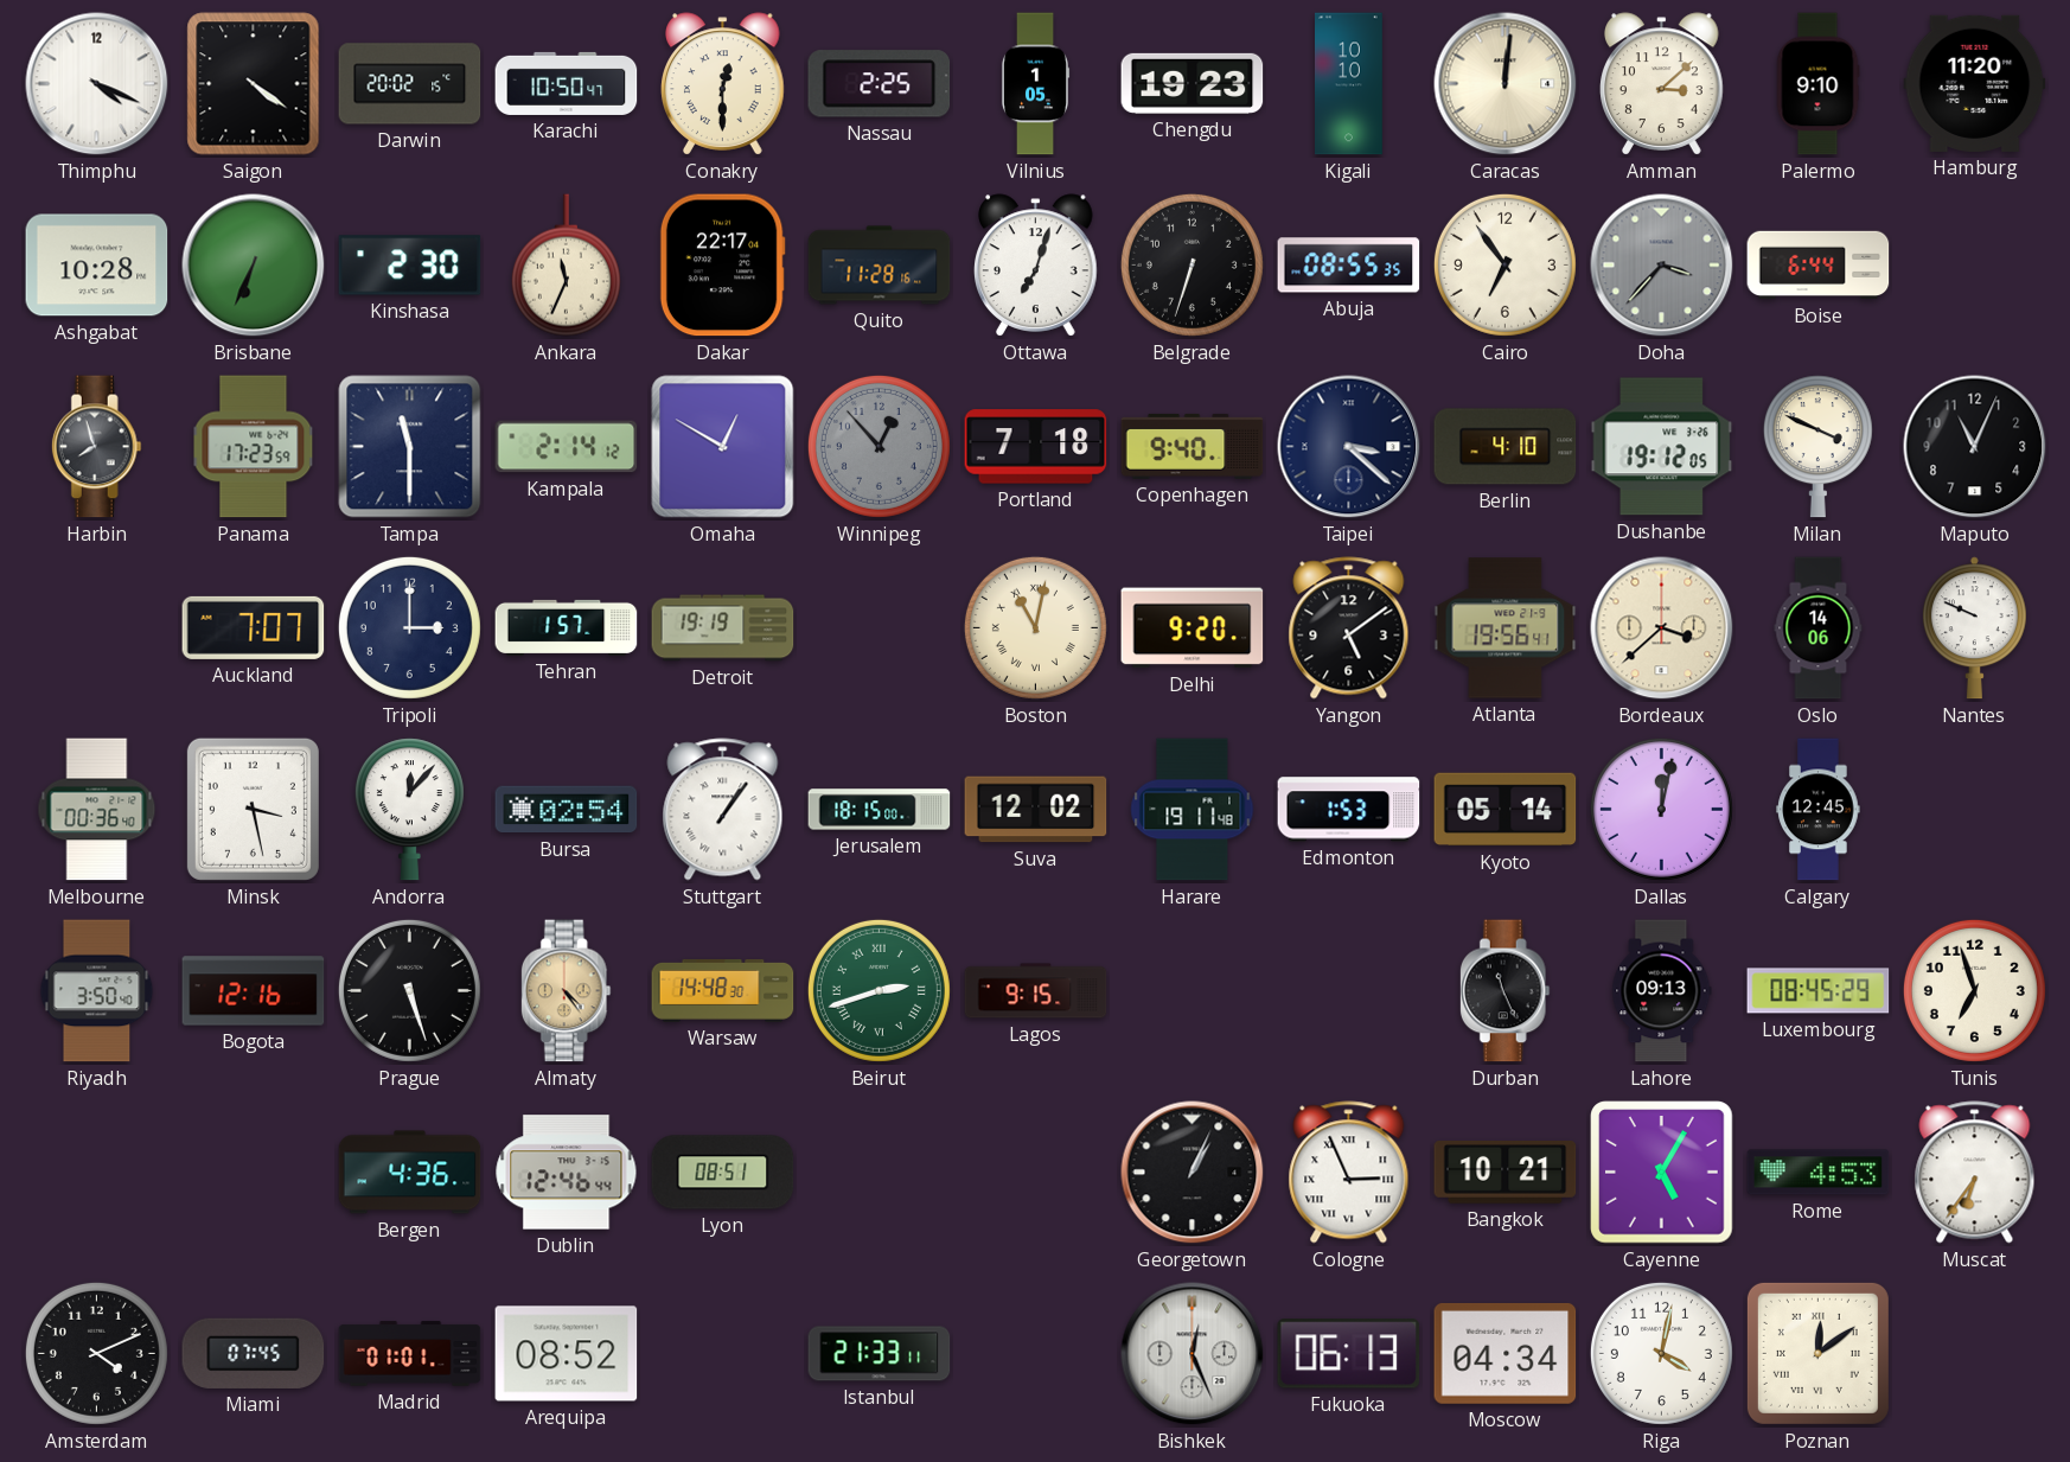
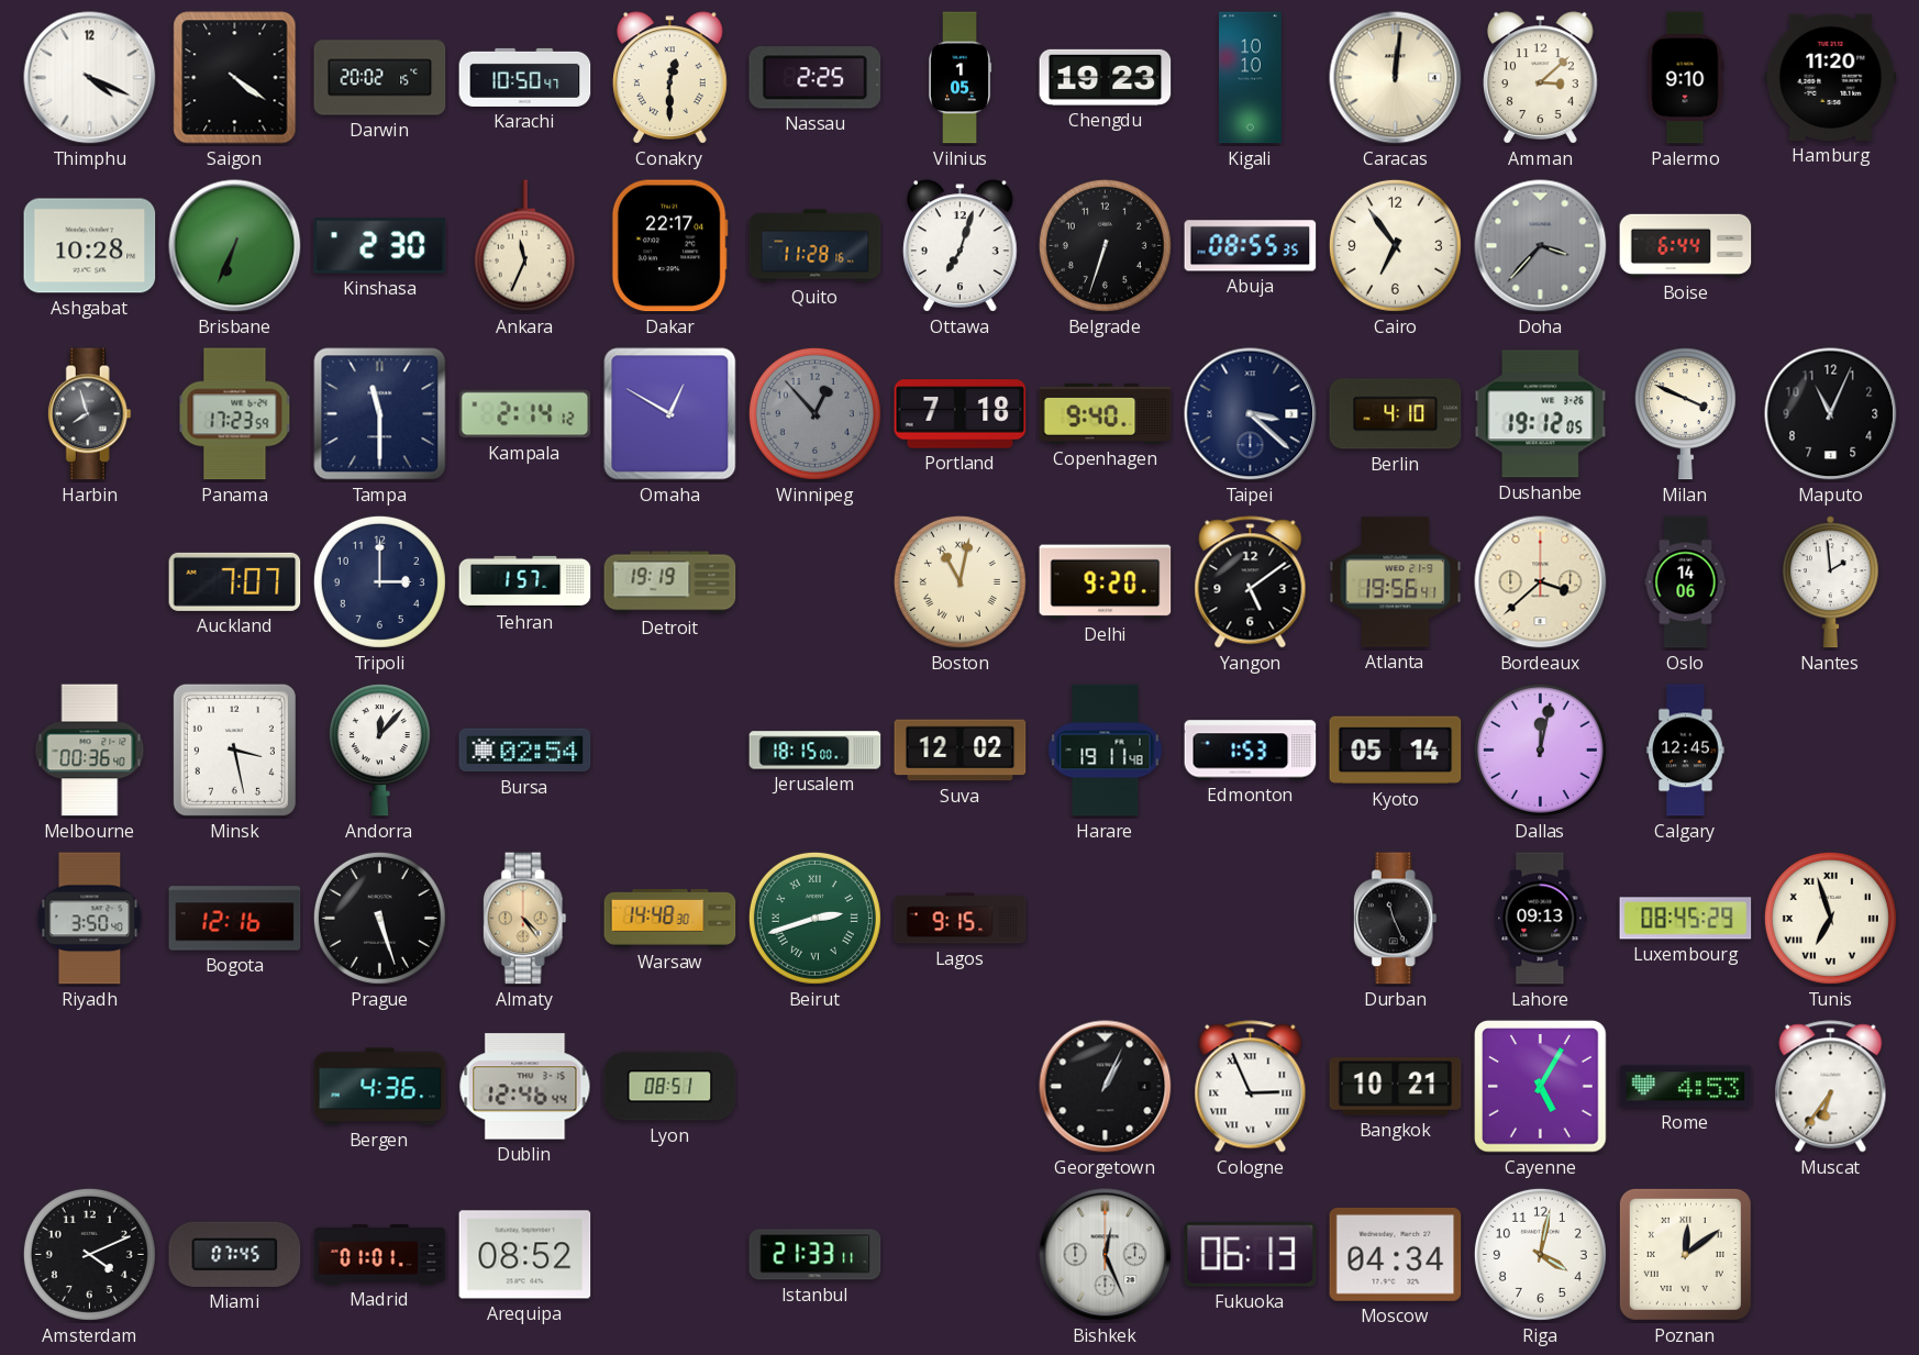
Nantes: 9:49 -> 1:59 (1830, 582)
Stuttgart: 1:06 -> none (723, 810)
Tunis numerals: Arabic -> Roman (1830, 918)
